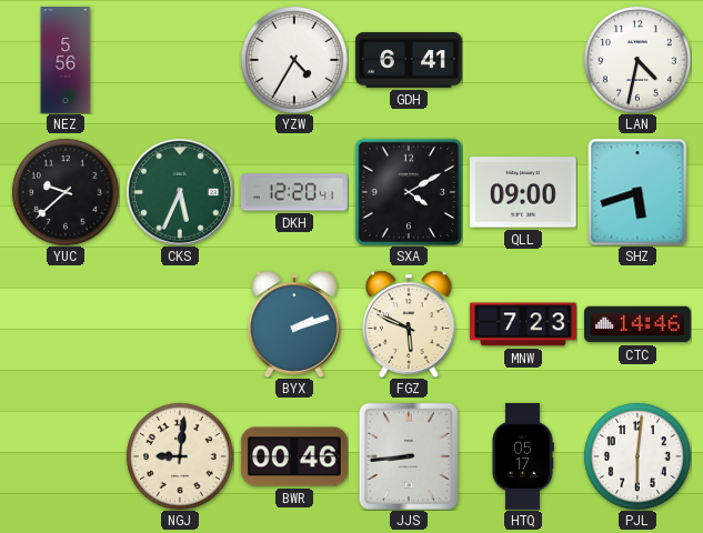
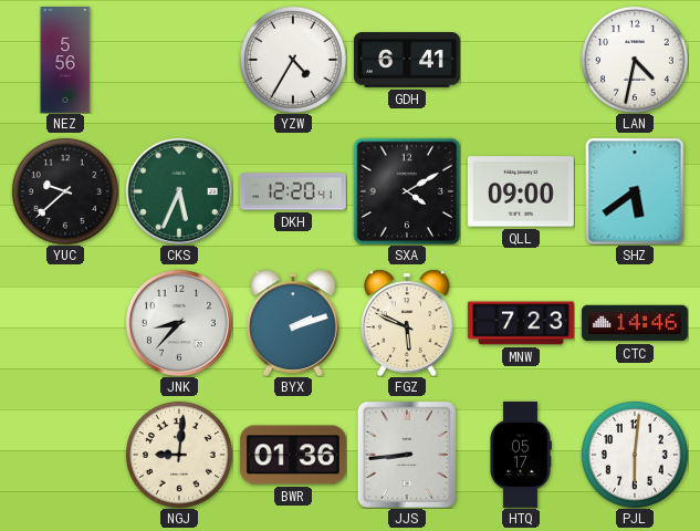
SHZ: 5:42 -> 5:39 (635, 191)
JNK: none -> 8:37 (179, 323)
BWR: 00:46 -> 01:36 (293, 455)
